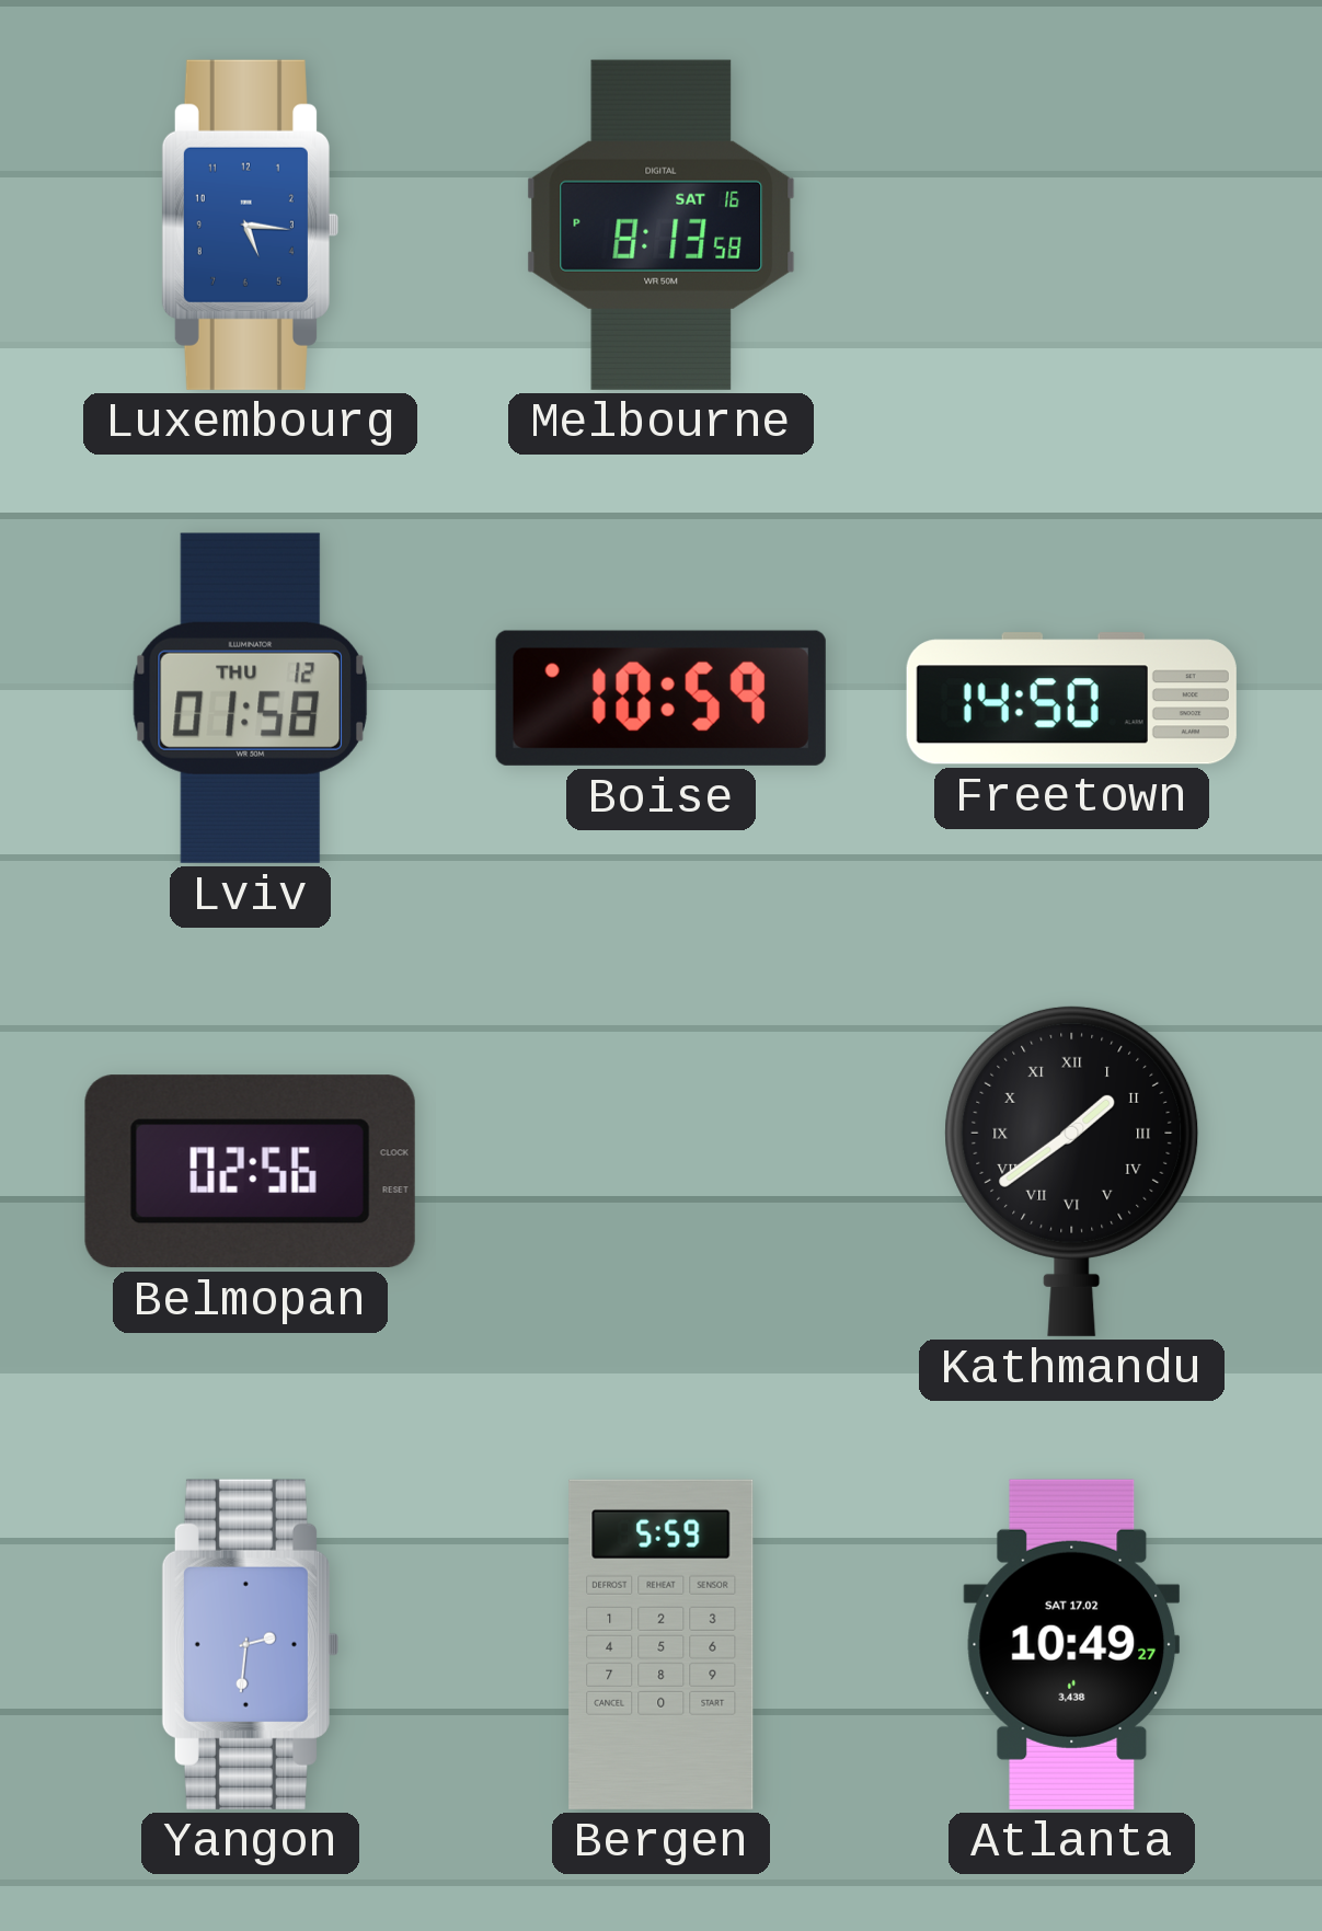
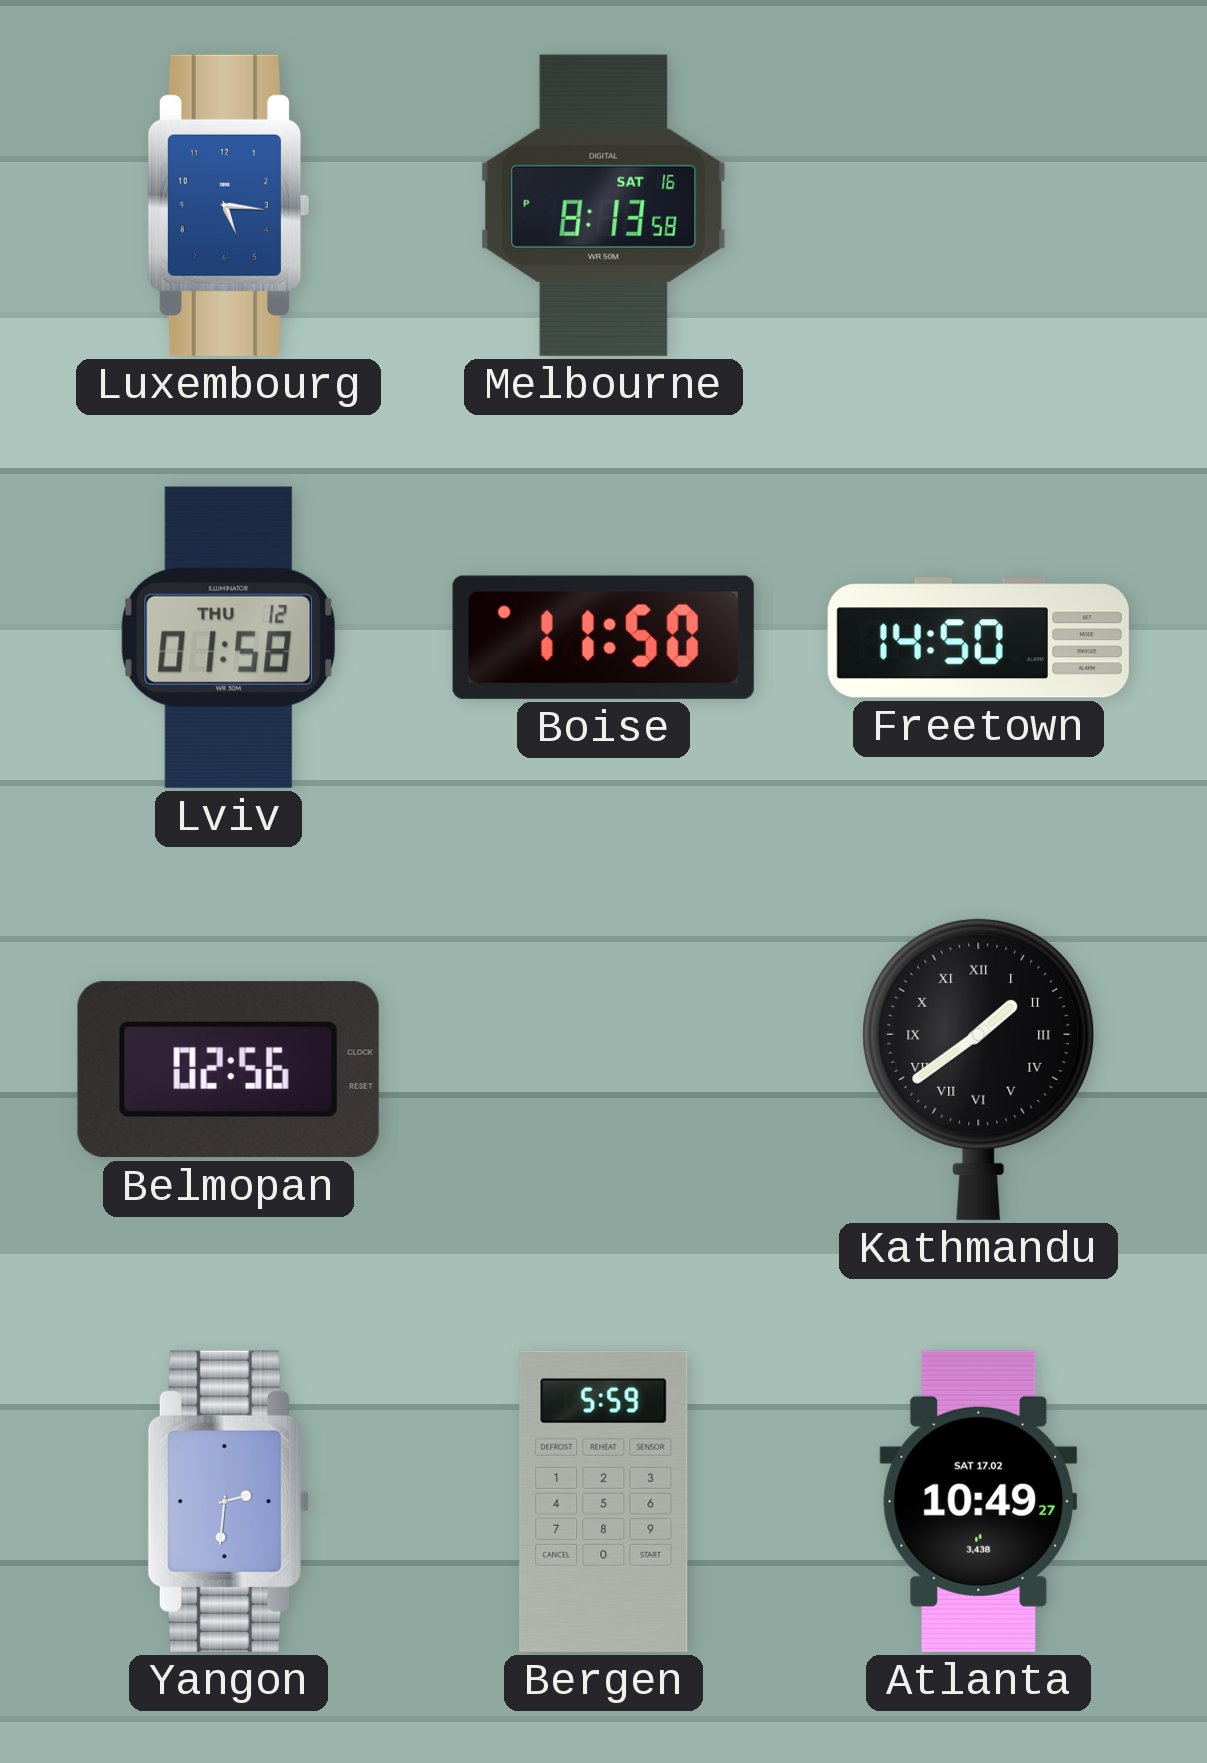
Boise: 10:59 -> 11:50 (603, 637)
